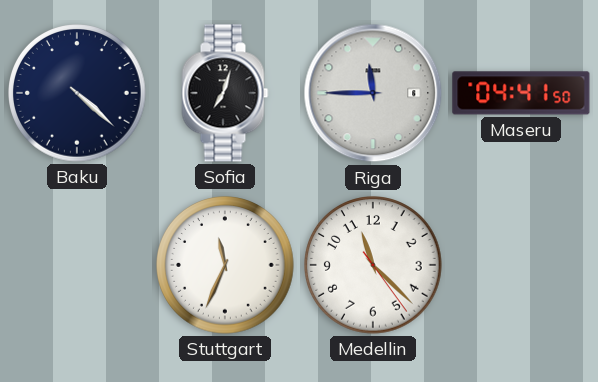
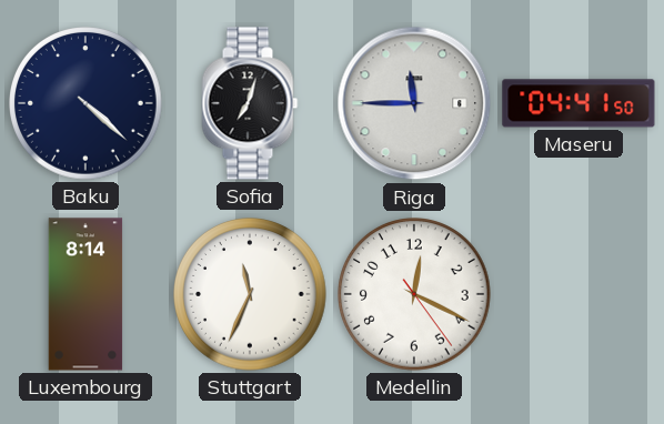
Luxembourg: none -> 8:14 (85, 294)
Medellin: 11:22 -> 12:19 (415, 295)
